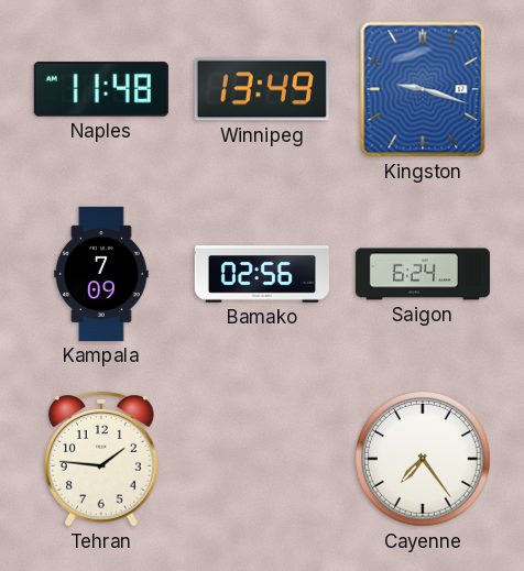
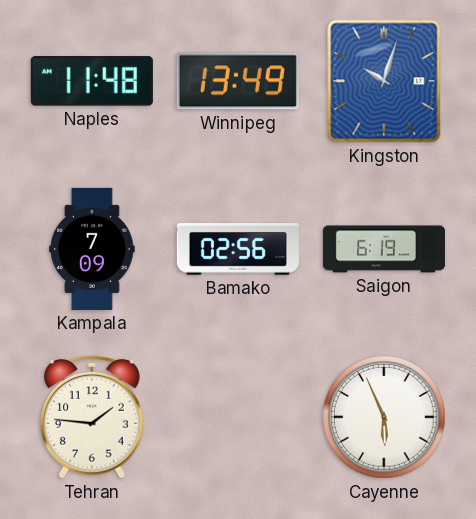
Kingston: 9:18 -> 10:03 (384, 81)
Saigon: 6:24 -> 6:19 (384, 249)
Cayenne: 7:24 -> 5:56 (385, 418)
